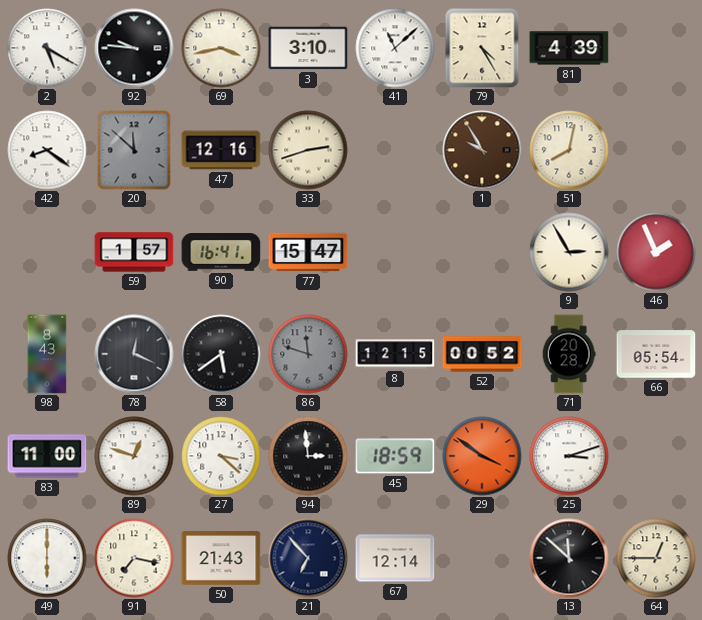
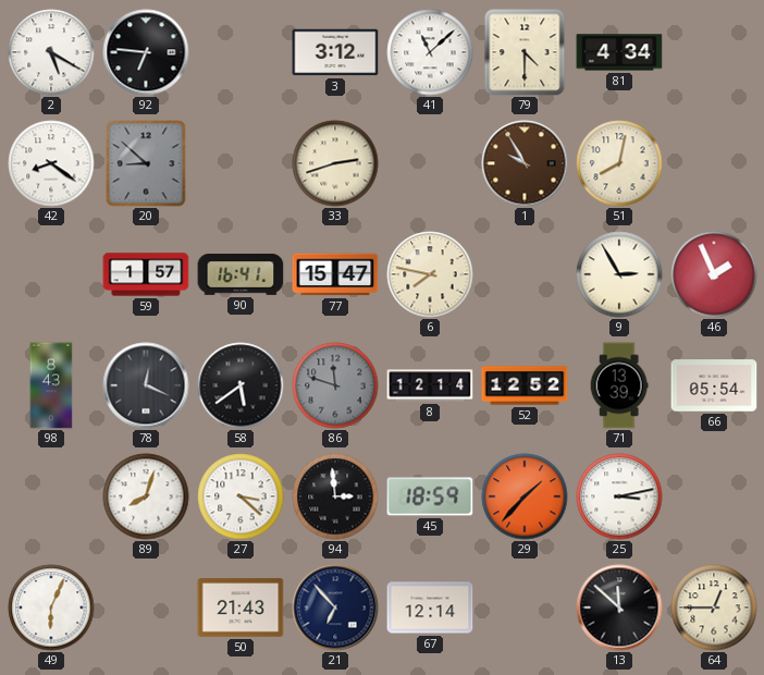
92: 9:46 -> 6:46 (146, 52)
69: 3:43 -> none (221, 48)
3: 3:10 -> 3:12 (335, 52)
79: 4:25 -> 4:30 (525, 52)
81: 4:39 -> 4:34 (619, 52)
20: 11:52 -> 8:52 (146, 163)
47: 12:16 -> none (221, 150)
6: none -> 7:47 (430, 274)
8: 12:15 -> 12:14 (430, 385)
52: 00:52 -> 12:52 (525, 385)
71: 20:28 -> 13:39 (619, 385)
83: 11:00 -> none (47, 456)
89: 12:48 -> 8:03 (146, 496)
29: 3:51 -> 1:37 (525, 496)
25: 3:12 -> 3:13 (619, 496)
49: 6:00 -> 6:04 (51, 607)
91: 7:17 -> none (134, 558)
